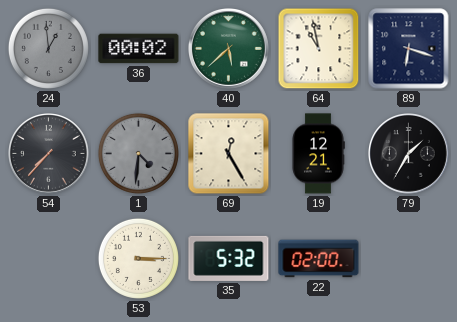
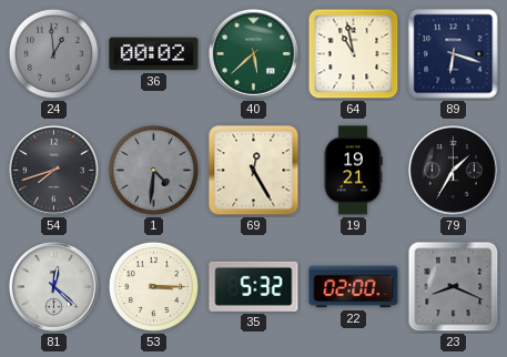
54: 7:37 -> 7:42 (54, 171)
19: 12:21 -> 19:21 (353, 171)
81: none -> 12:22 (54, 287)
23: none -> 8:19 (454, 287)
